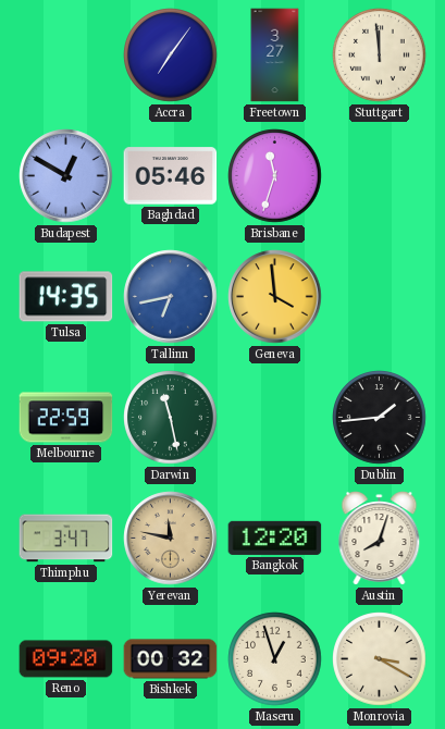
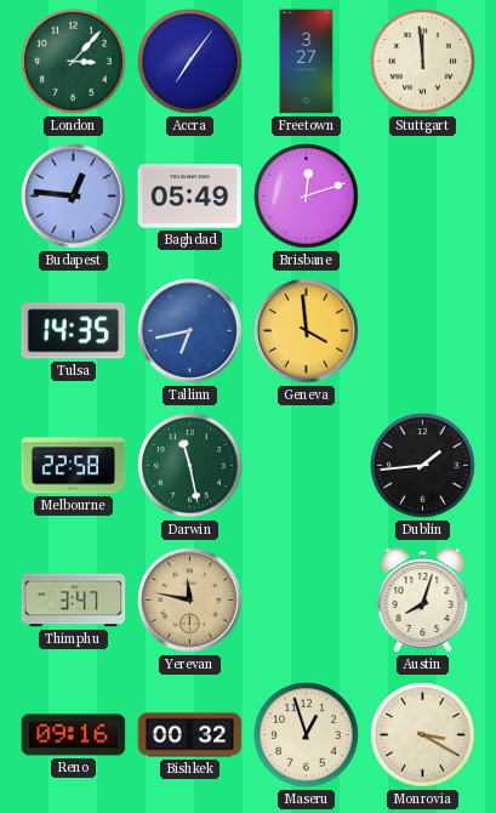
London: none -> 3:07 (74, 62)
Budapest: 12:50 -> 12:46 (74, 197)
Baghdad: 05:46 -> 05:49 (190, 197)
Brisbane: 11:33 -> 12:12 (307, 197)
Melbourne: 22:59 -> 22:58 (74, 466)
Bangkok: 12:20 -> none (275, 538)
Reno: 09:20 -> 09:16 (74, 735)
